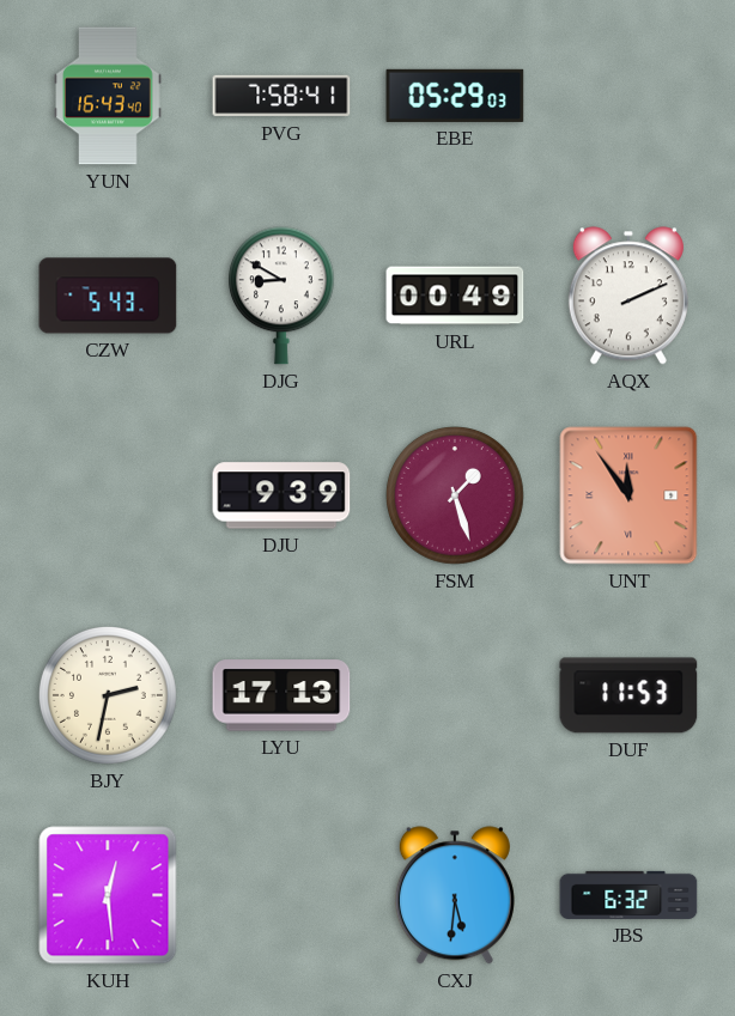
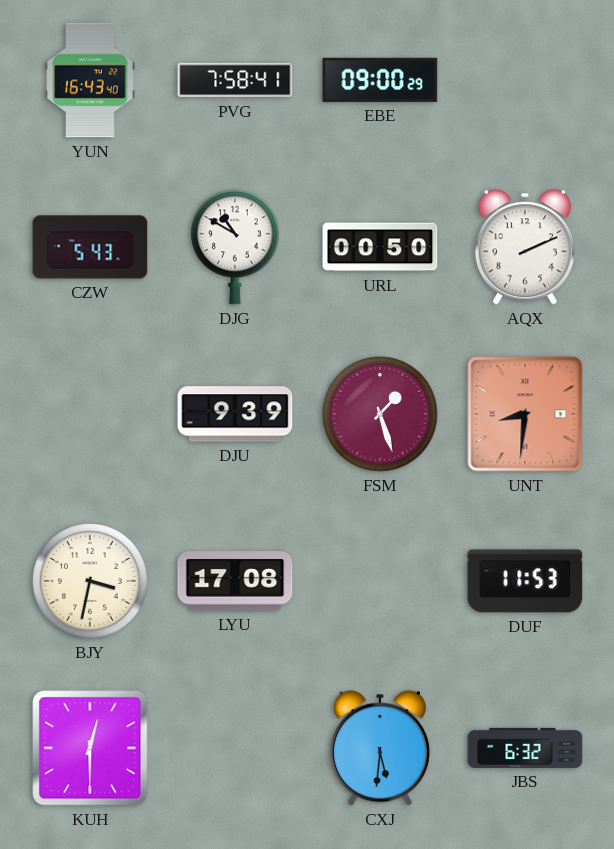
EBE: 05:29 -> 09:00 (380, 80)
DJG: 8:50 -> 10:50 (235, 247)
URL: 00:49 -> 00:50 (380, 247)
UNT: 11:54 -> 8:31 (525, 414)
BJY: 2:32 -> 3:32 (91, 582)
LYU: 17:13 -> 17:08 (235, 581)
KUH: 12:29 -> 12:30 (90, 748)
